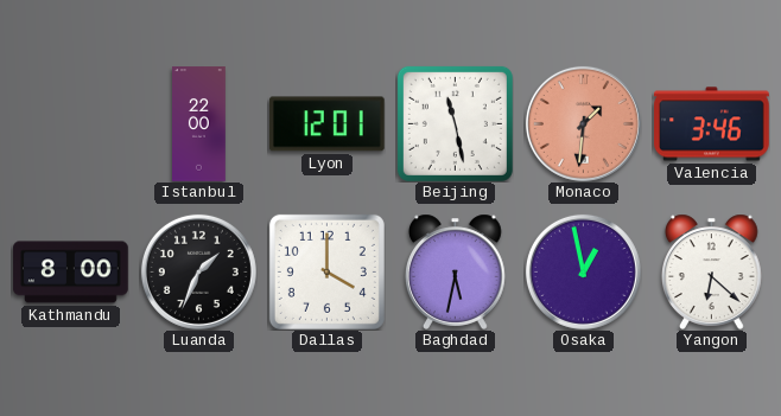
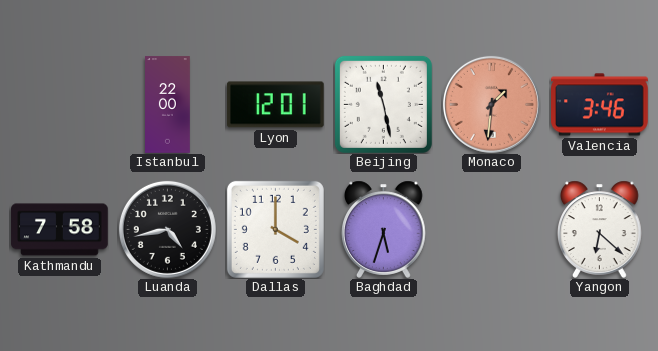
Kathmandu: 8:00 -> 7:58 (60, 230)
Luanda: 1:34 -> 4:43 (167, 229)
Baghdad: 5:32 -> 5:33 (383, 229)
Osaka: 12:58 -> none (583, 271)
